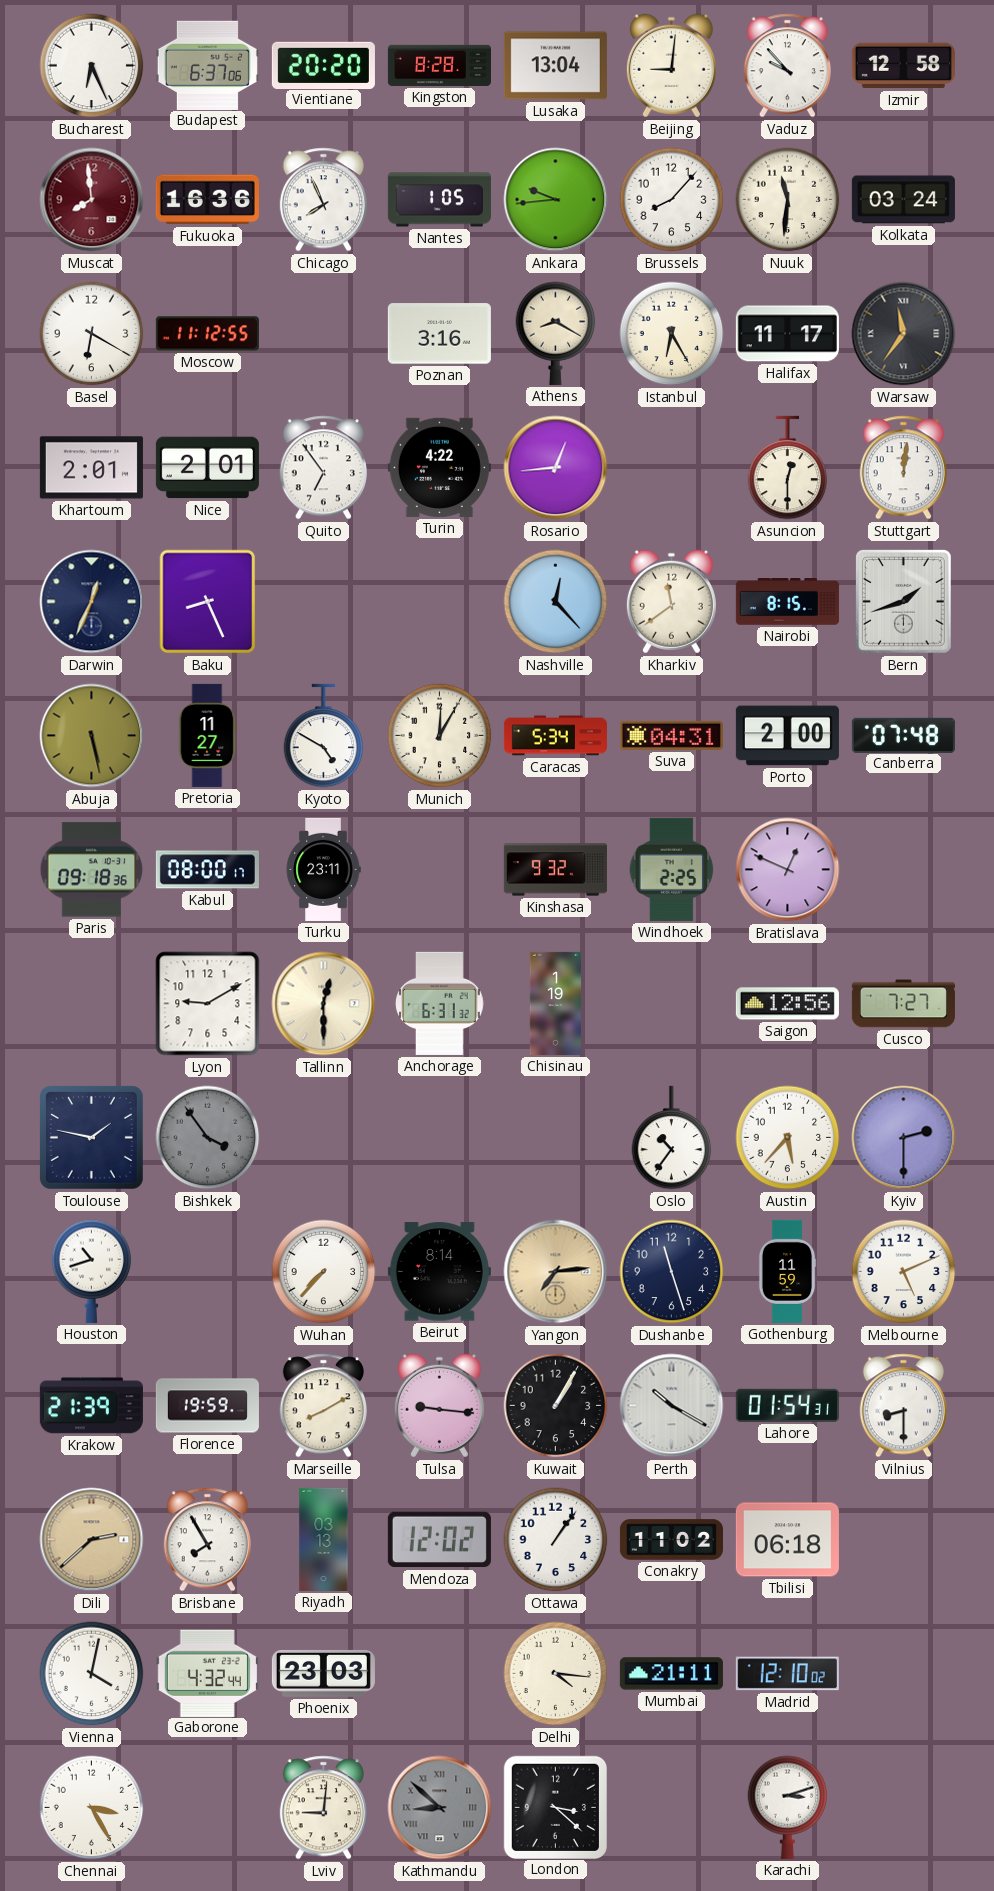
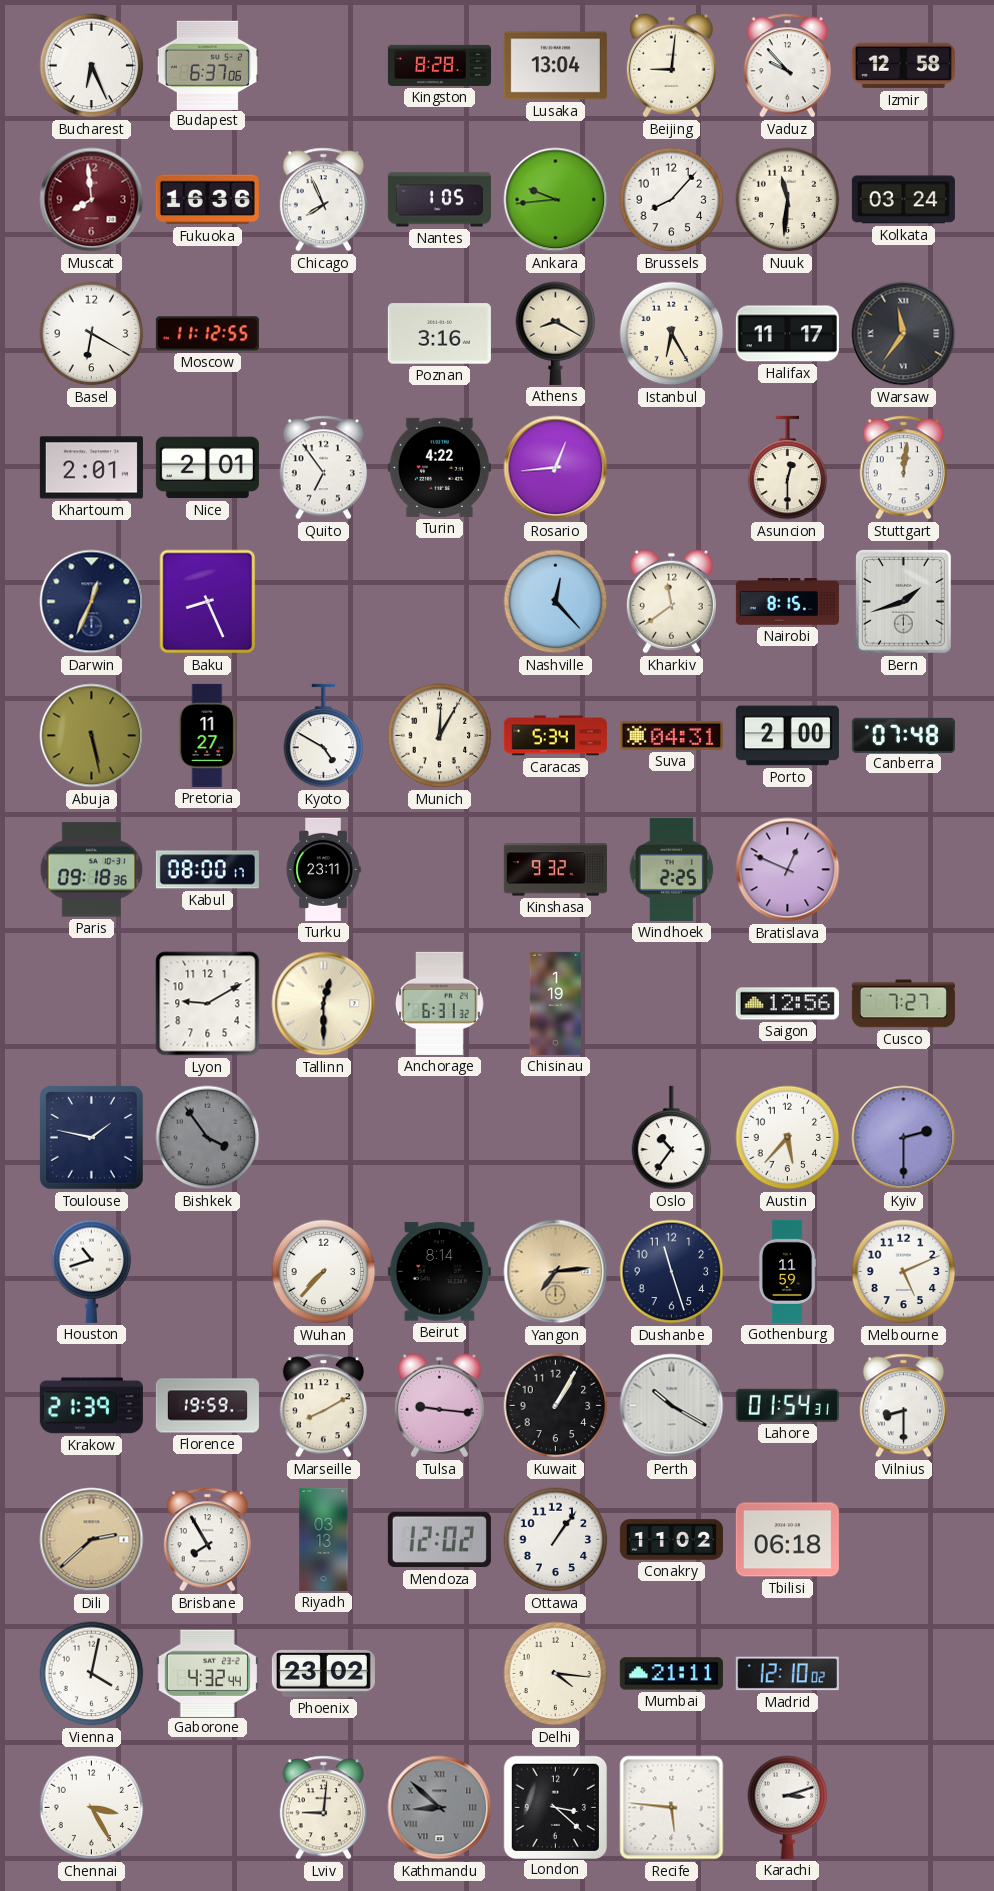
Vientiane: 20:20 -> none (323, 65)
Phoenix: 23:03 -> 23:02 (323, 1673)
Recife: none -> 5:46 (672, 1808)
